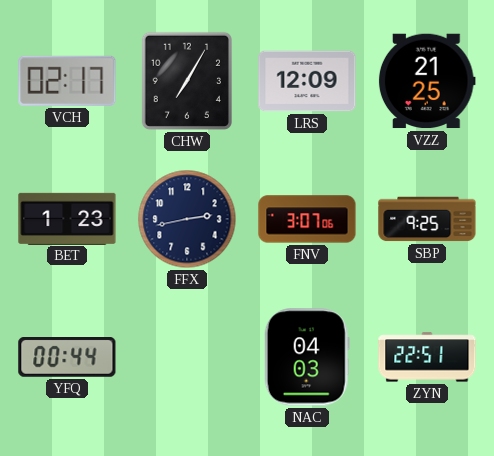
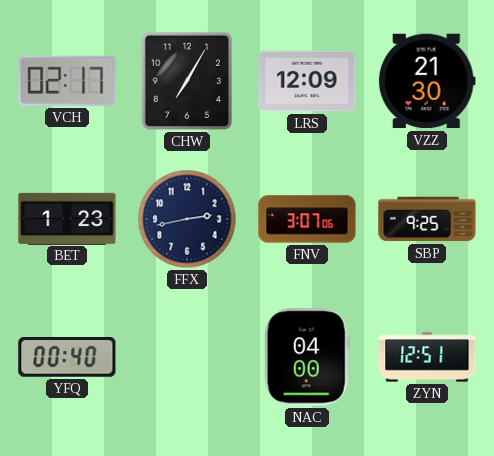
VZZ: 21:25 -> 21:30 (427, 81)
YFQ: 00:44 -> 00:40 (67, 358)
NAC: 04:03 -> 04:00 (307, 357)
ZYN: 22:51 -> 12:51 (427, 357)
